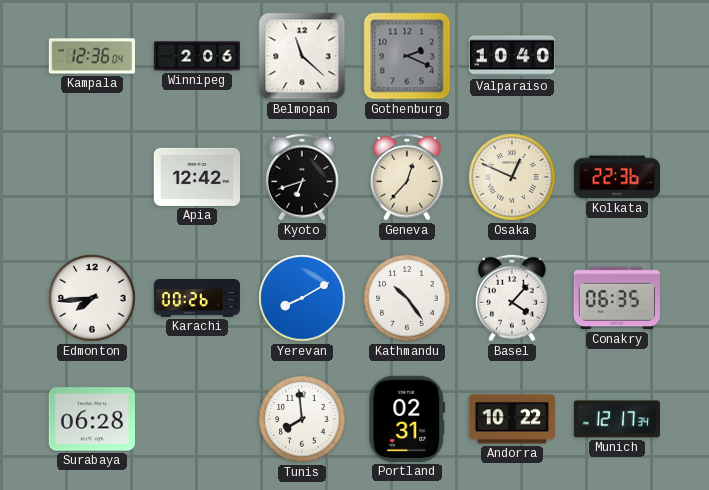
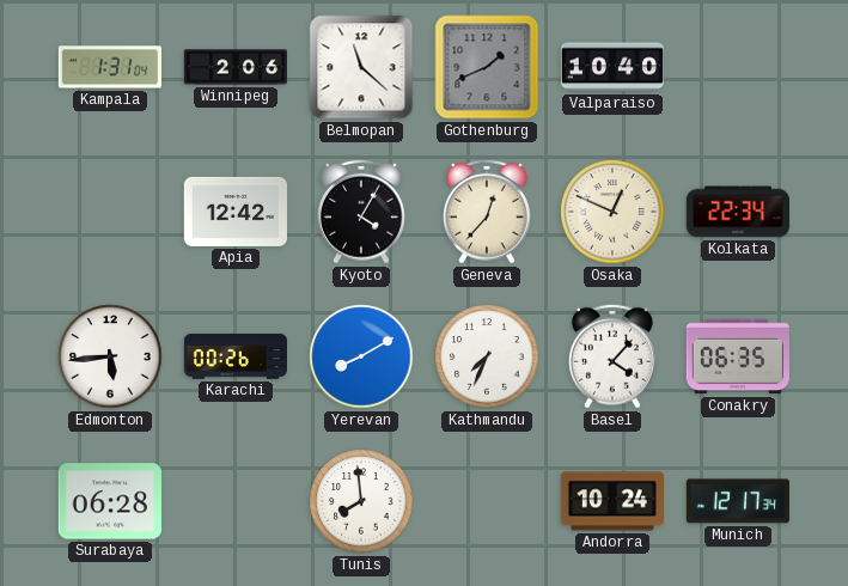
Kampala: 12:36 -> 1:31 (109, 67)
Gothenburg: 2:19 -> 1:41 (487, 67)
Kyoto: 6:42 -> 4:05 (361, 212)
Kolkata: 22:36 -> 22:34 (737, 212)
Edmonton: 7:44 -> 5:44 (110, 356)
Kathmandu: 10:24 -> 7:34 (487, 356)
Portland: 02:31 -> none (407, 419)
Andorra: 10:22 -> 10:24 (611, 501)
